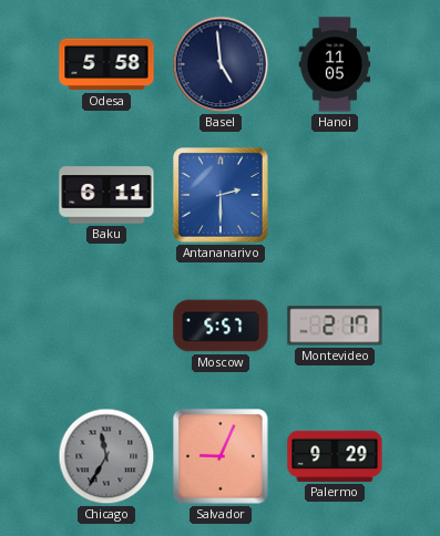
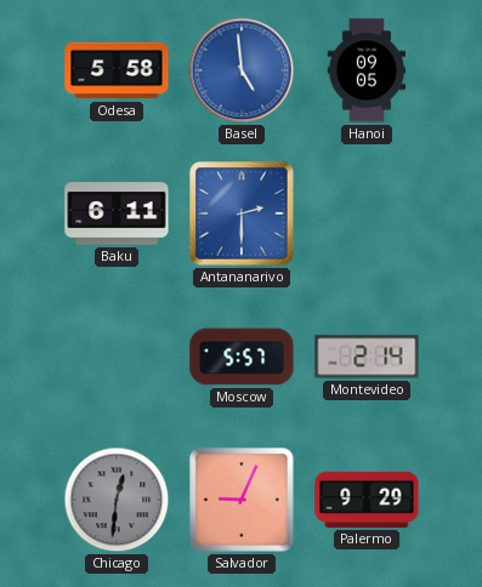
Basel dial: navy -> blue (242, 70)
Hanoi: 11:05 -> 09:05 (367, 70)
Montevideo: 2:17 -> 2:14 (367, 357)
Chicago: 11:35 -> 12:31 (117, 500)
